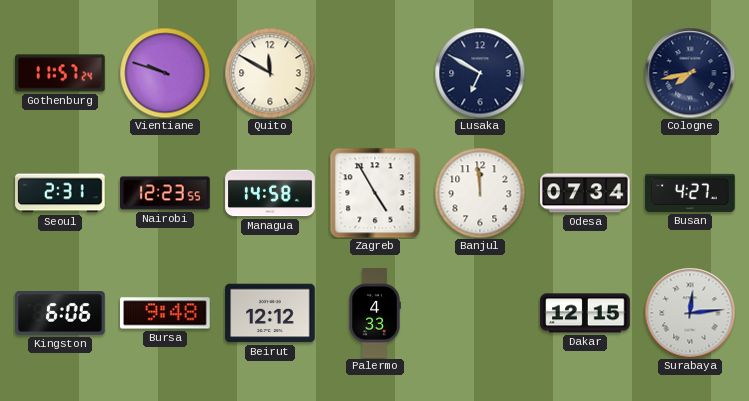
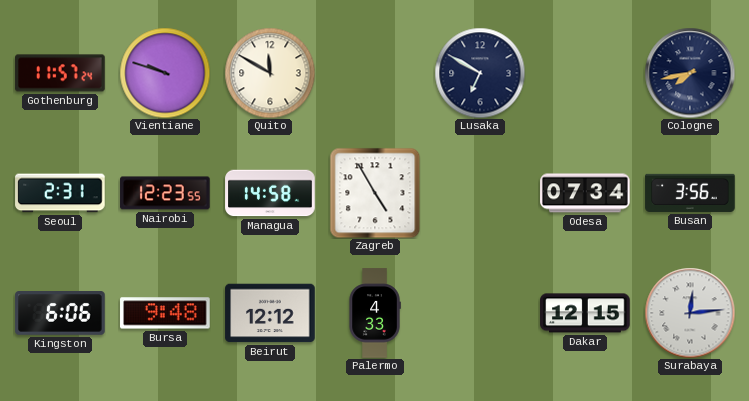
Banjul: 11:59 -> none (480, 193)
Busan: 4:27 -> 3:56 (690, 193)
